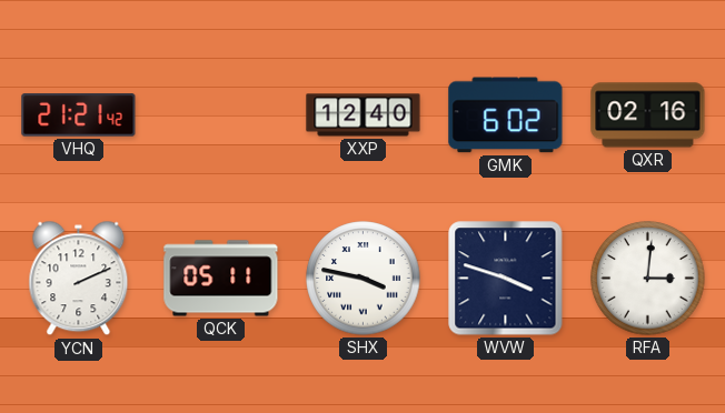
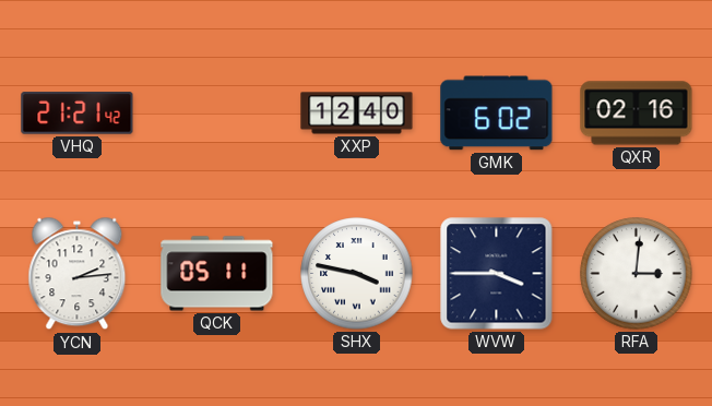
YCN: 2:11 -> 2:14 (78, 274)
WVW: 3:48 -> 3:45 (497, 274)
